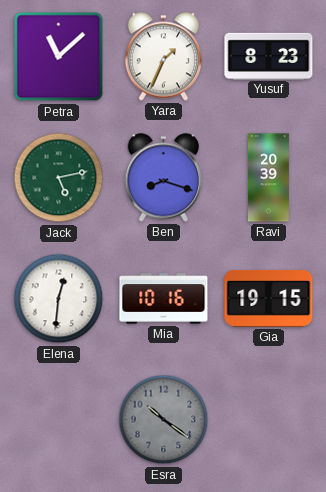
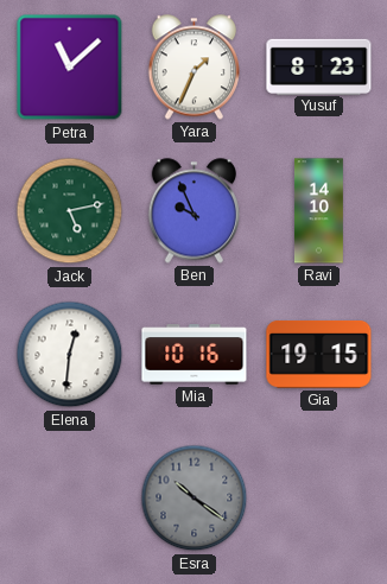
Ben: 8:18 -> 9:56 (193, 211)
Ravi: 20:39 -> 14:10 (318, 211)
